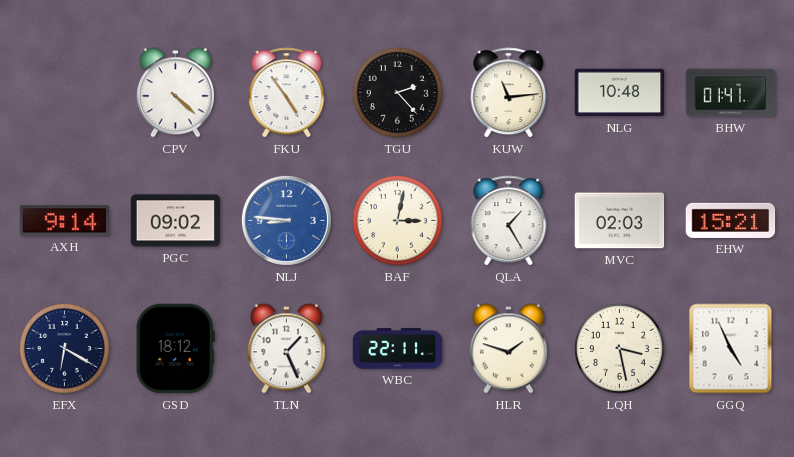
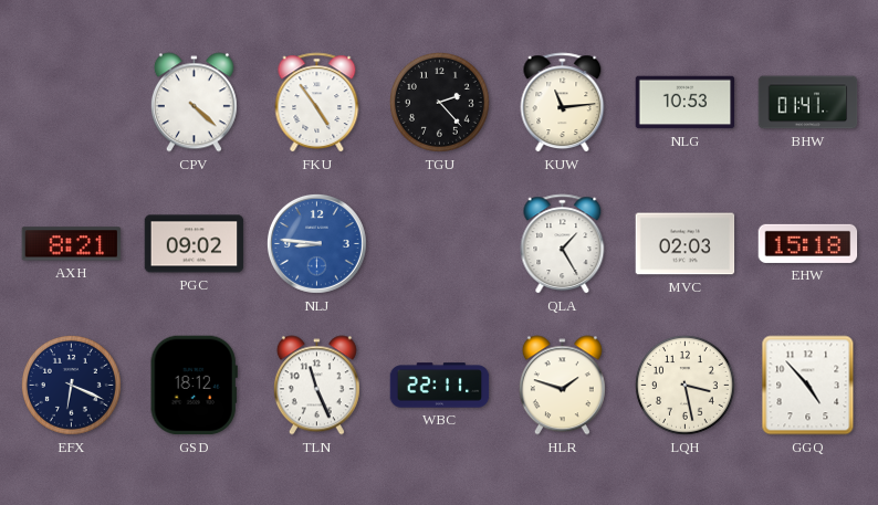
NLG: 10:48 -> 10:53 (686, 103)
AXH: 9:14 -> 8:21 (72, 244)
BAF: 3:02 -> none (397, 220)
EHW: 15:21 -> 15:18 (808, 243)
EFX: 6:20 -> 6:19 (71, 385)
TLN: 1:26 -> 11:26 (316, 386)
GGQ: 4:56 -> 4:53 (808, 386)
